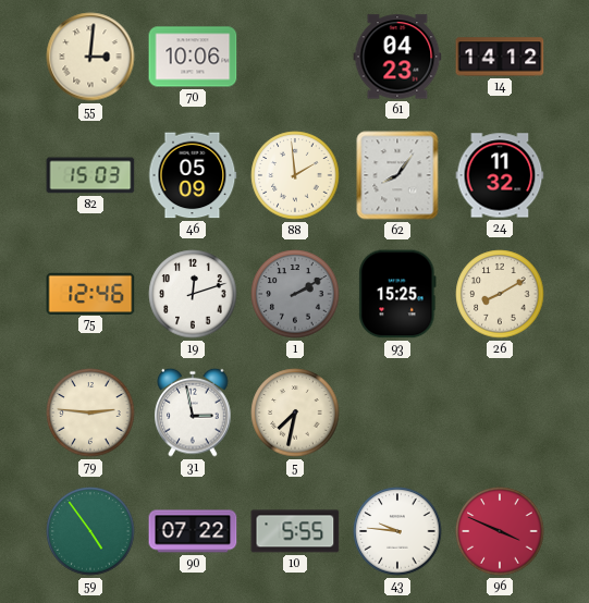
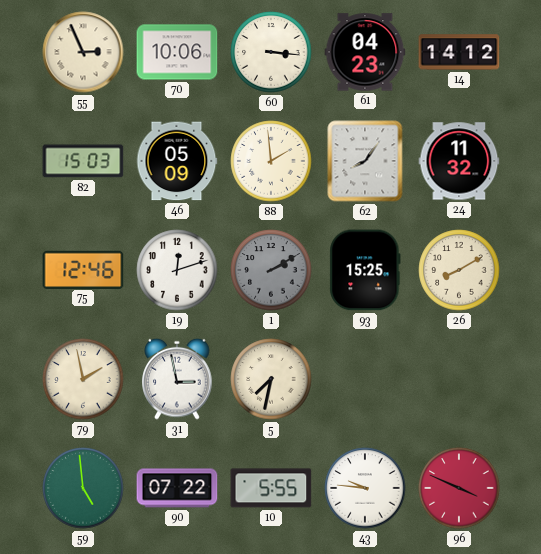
55: 3:01 -> 2:56 (83, 52)
60: none -> 3:16 (271, 52)
79: 2:46 -> 1:58 (83, 379)
59: 4:54 -> 4:59 (83, 488)
